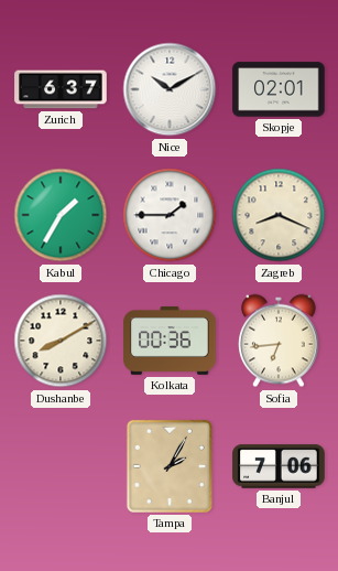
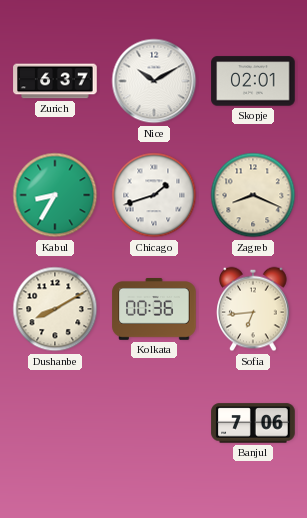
Kabul: 1:35 -> 8:35 (55, 195)
Chicago: 1:45 -> 1:42 (154, 195)
Tampa: 2:05 -> none (170, 466)
